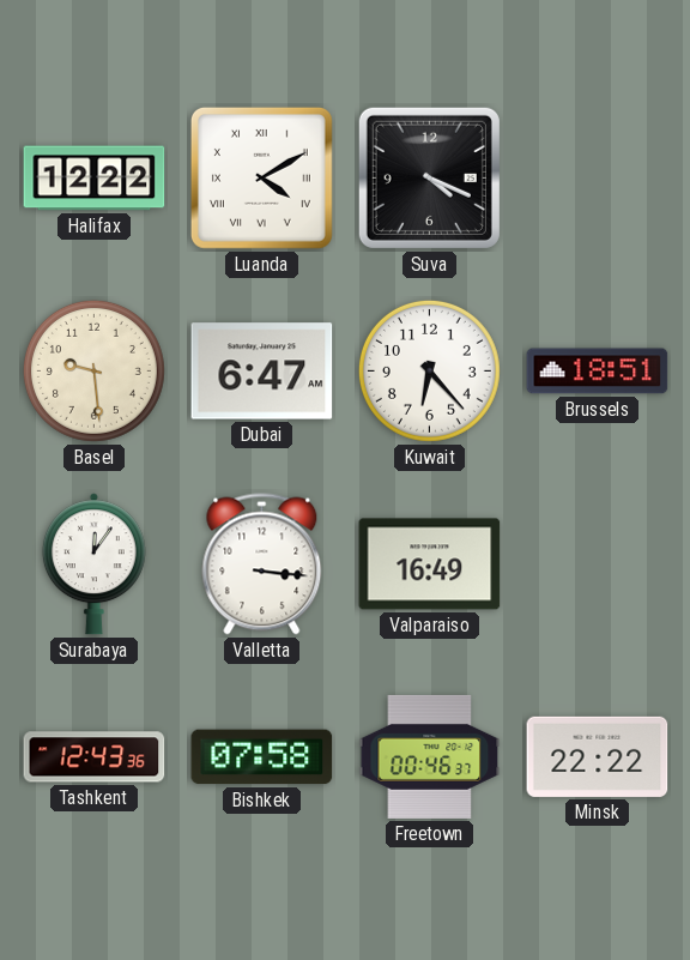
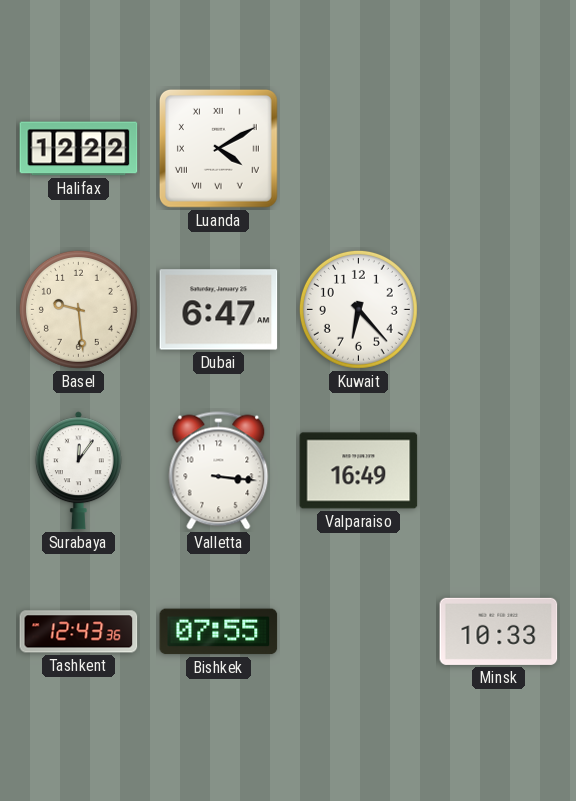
Suva: 4:19 -> none (429, 177)
Brussels: 18:51 -> none (598, 372)
Bishkek: 07:58 -> 07:55 (219, 632)
Freetown: 00:46 -> none (430, 756)
Minsk: 22:22 -> 10:33 (499, 631)
